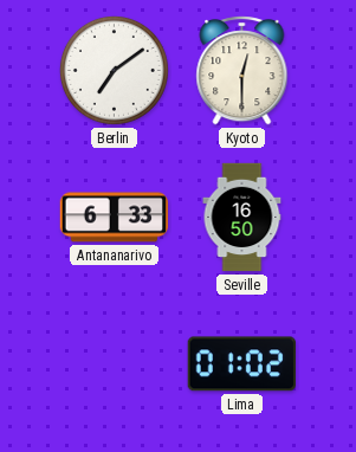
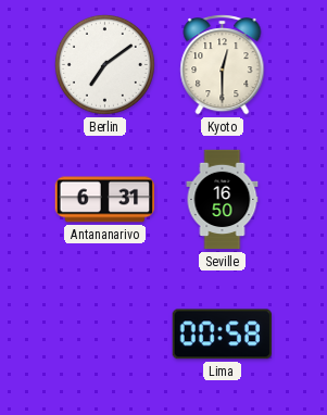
Antananarivo: 6:33 -> 6:31 (104, 200)
Lima: 01:02 -> 00:58 (222, 335)
